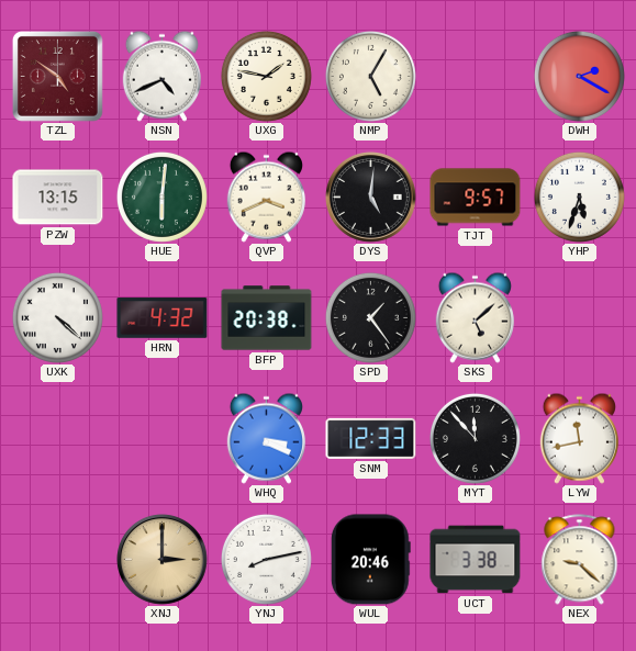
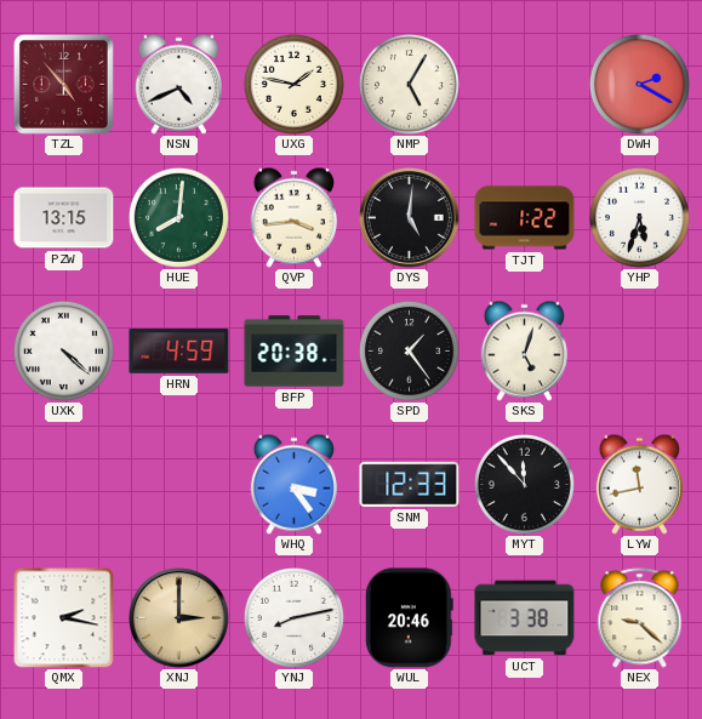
TZL: 4:51 -> 4:53 (63, 84)
HUE: 6:01 -> 8:01 (178, 217)
QVP: 3:41 -> 3:44 (293, 217)
TJT: 9:57 -> 1:22 (525, 218)
HRN: 4:32 -> 4:59 (179, 352)
SKS: 5:08 -> 5:03 (524, 350)
WHQ: 3:19 -> 3:24 (293, 484)
QMX: none -> 2:17 (63, 617)
